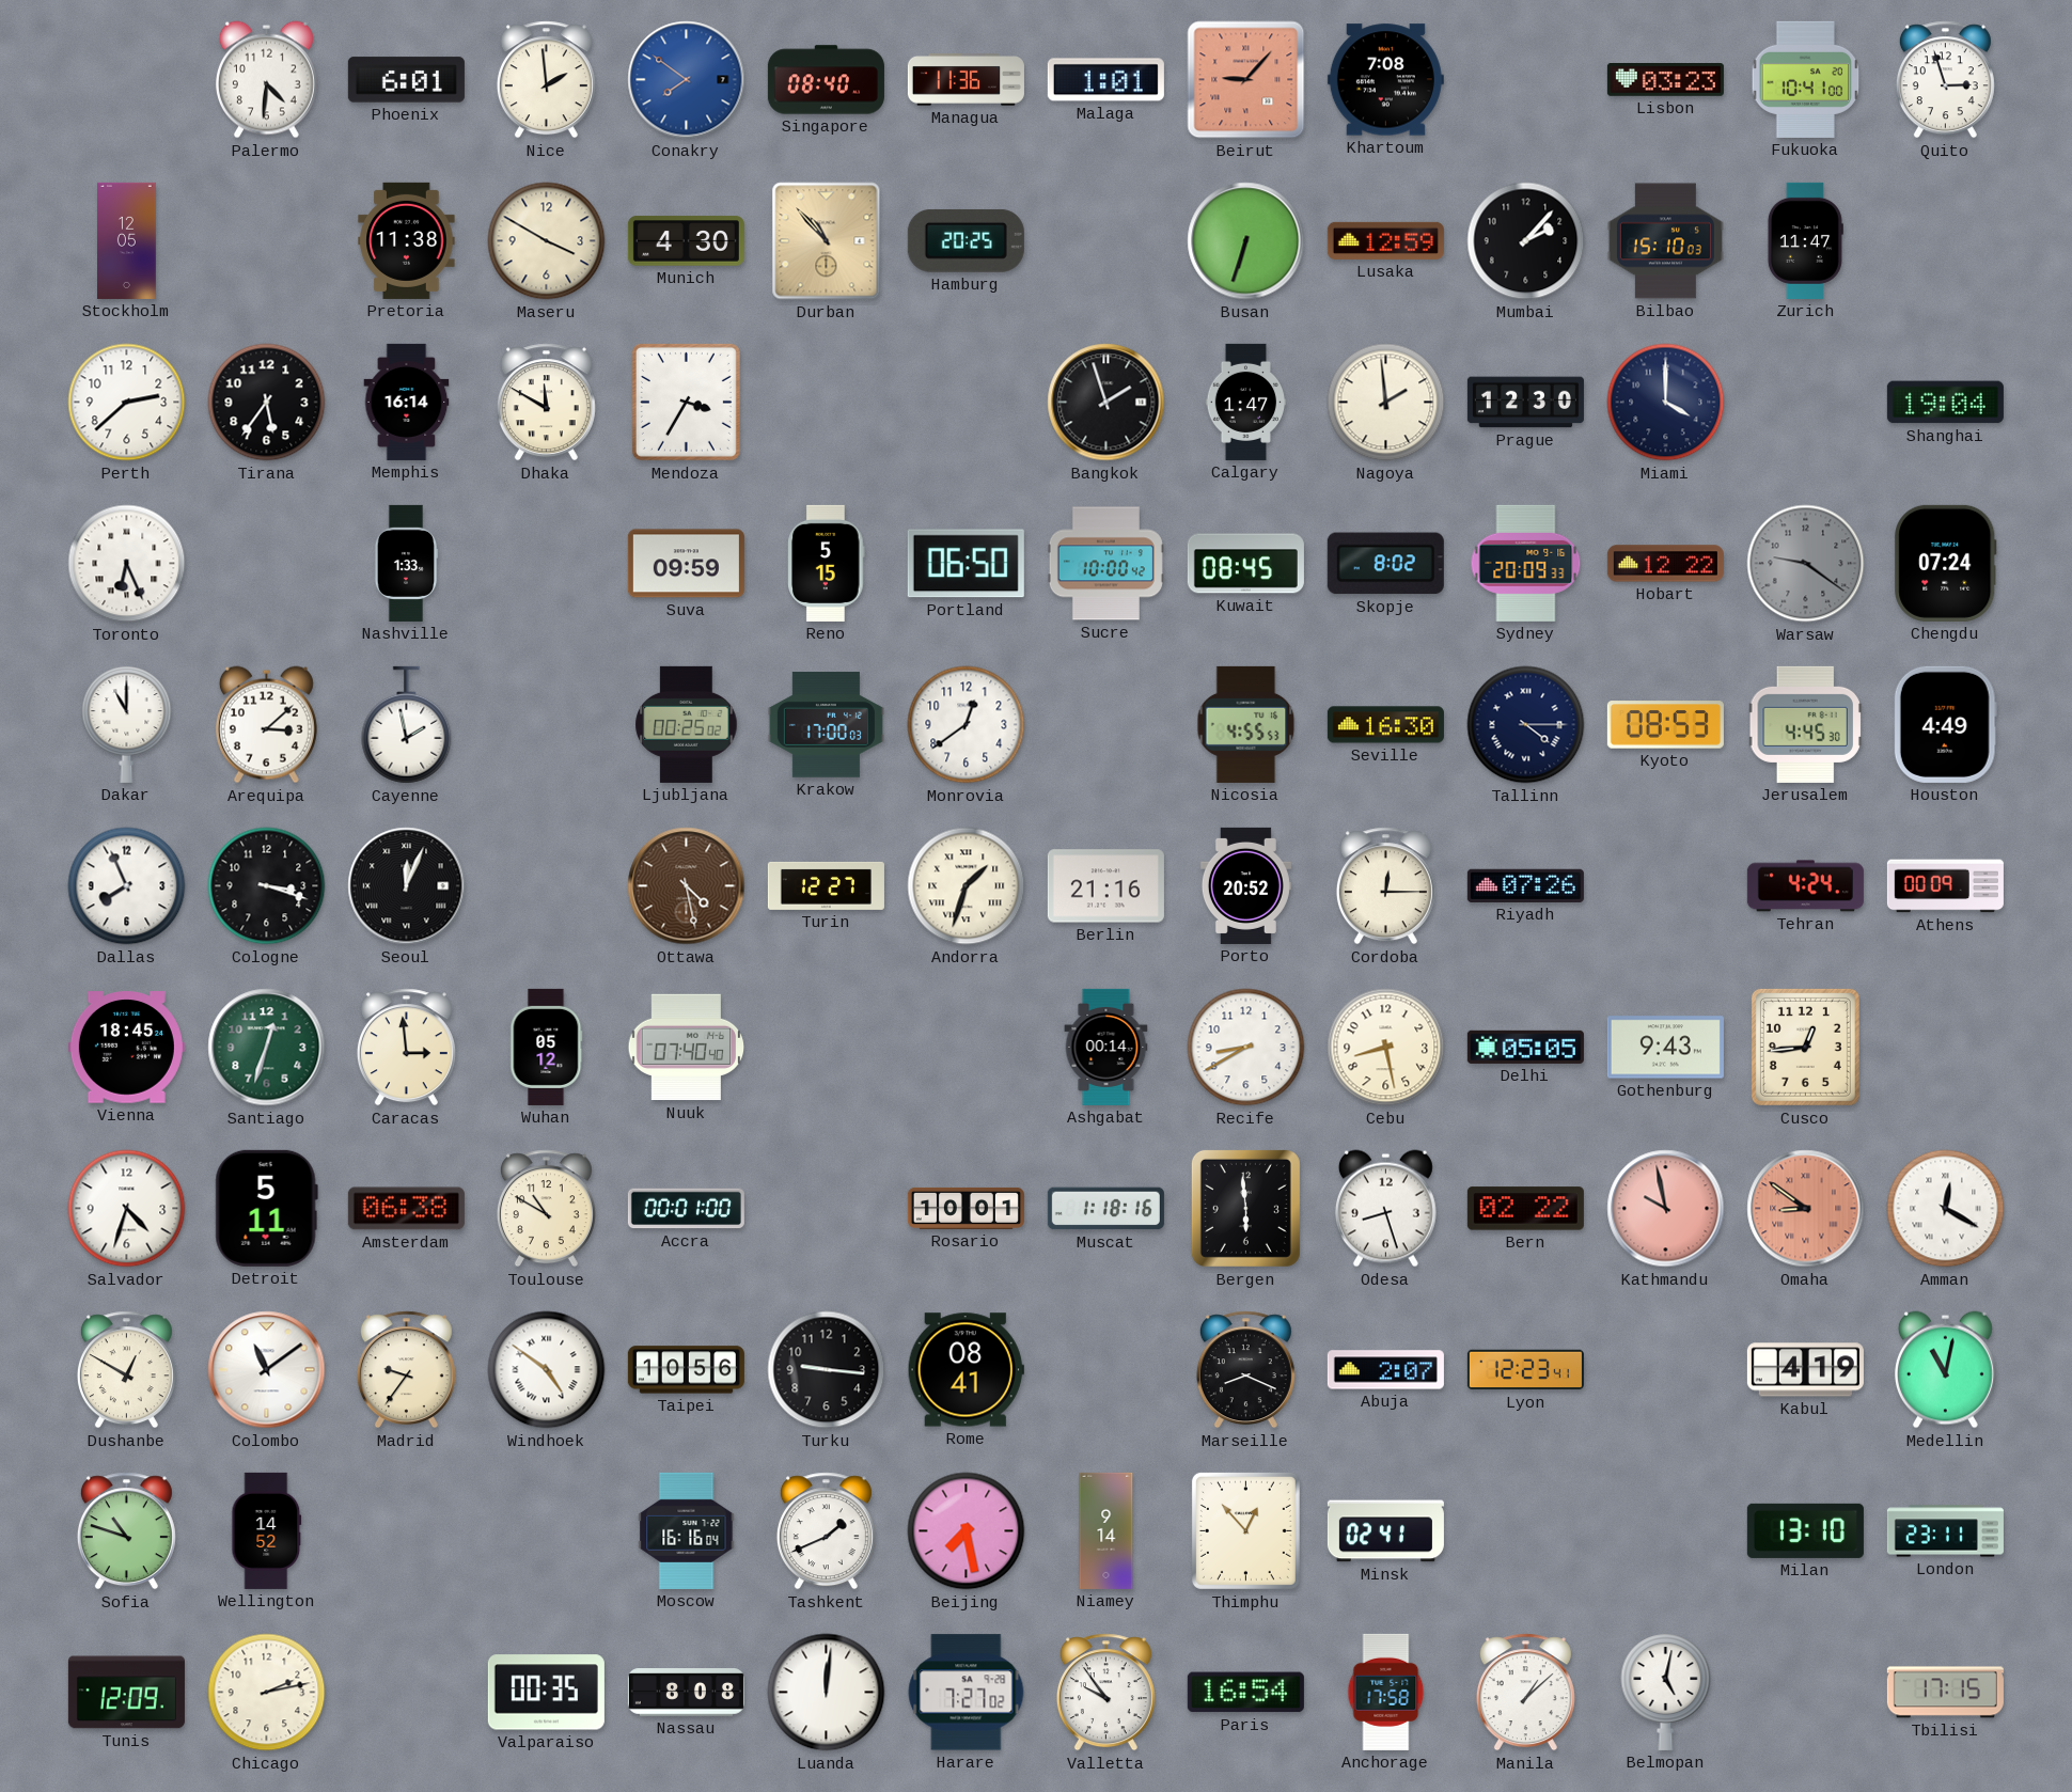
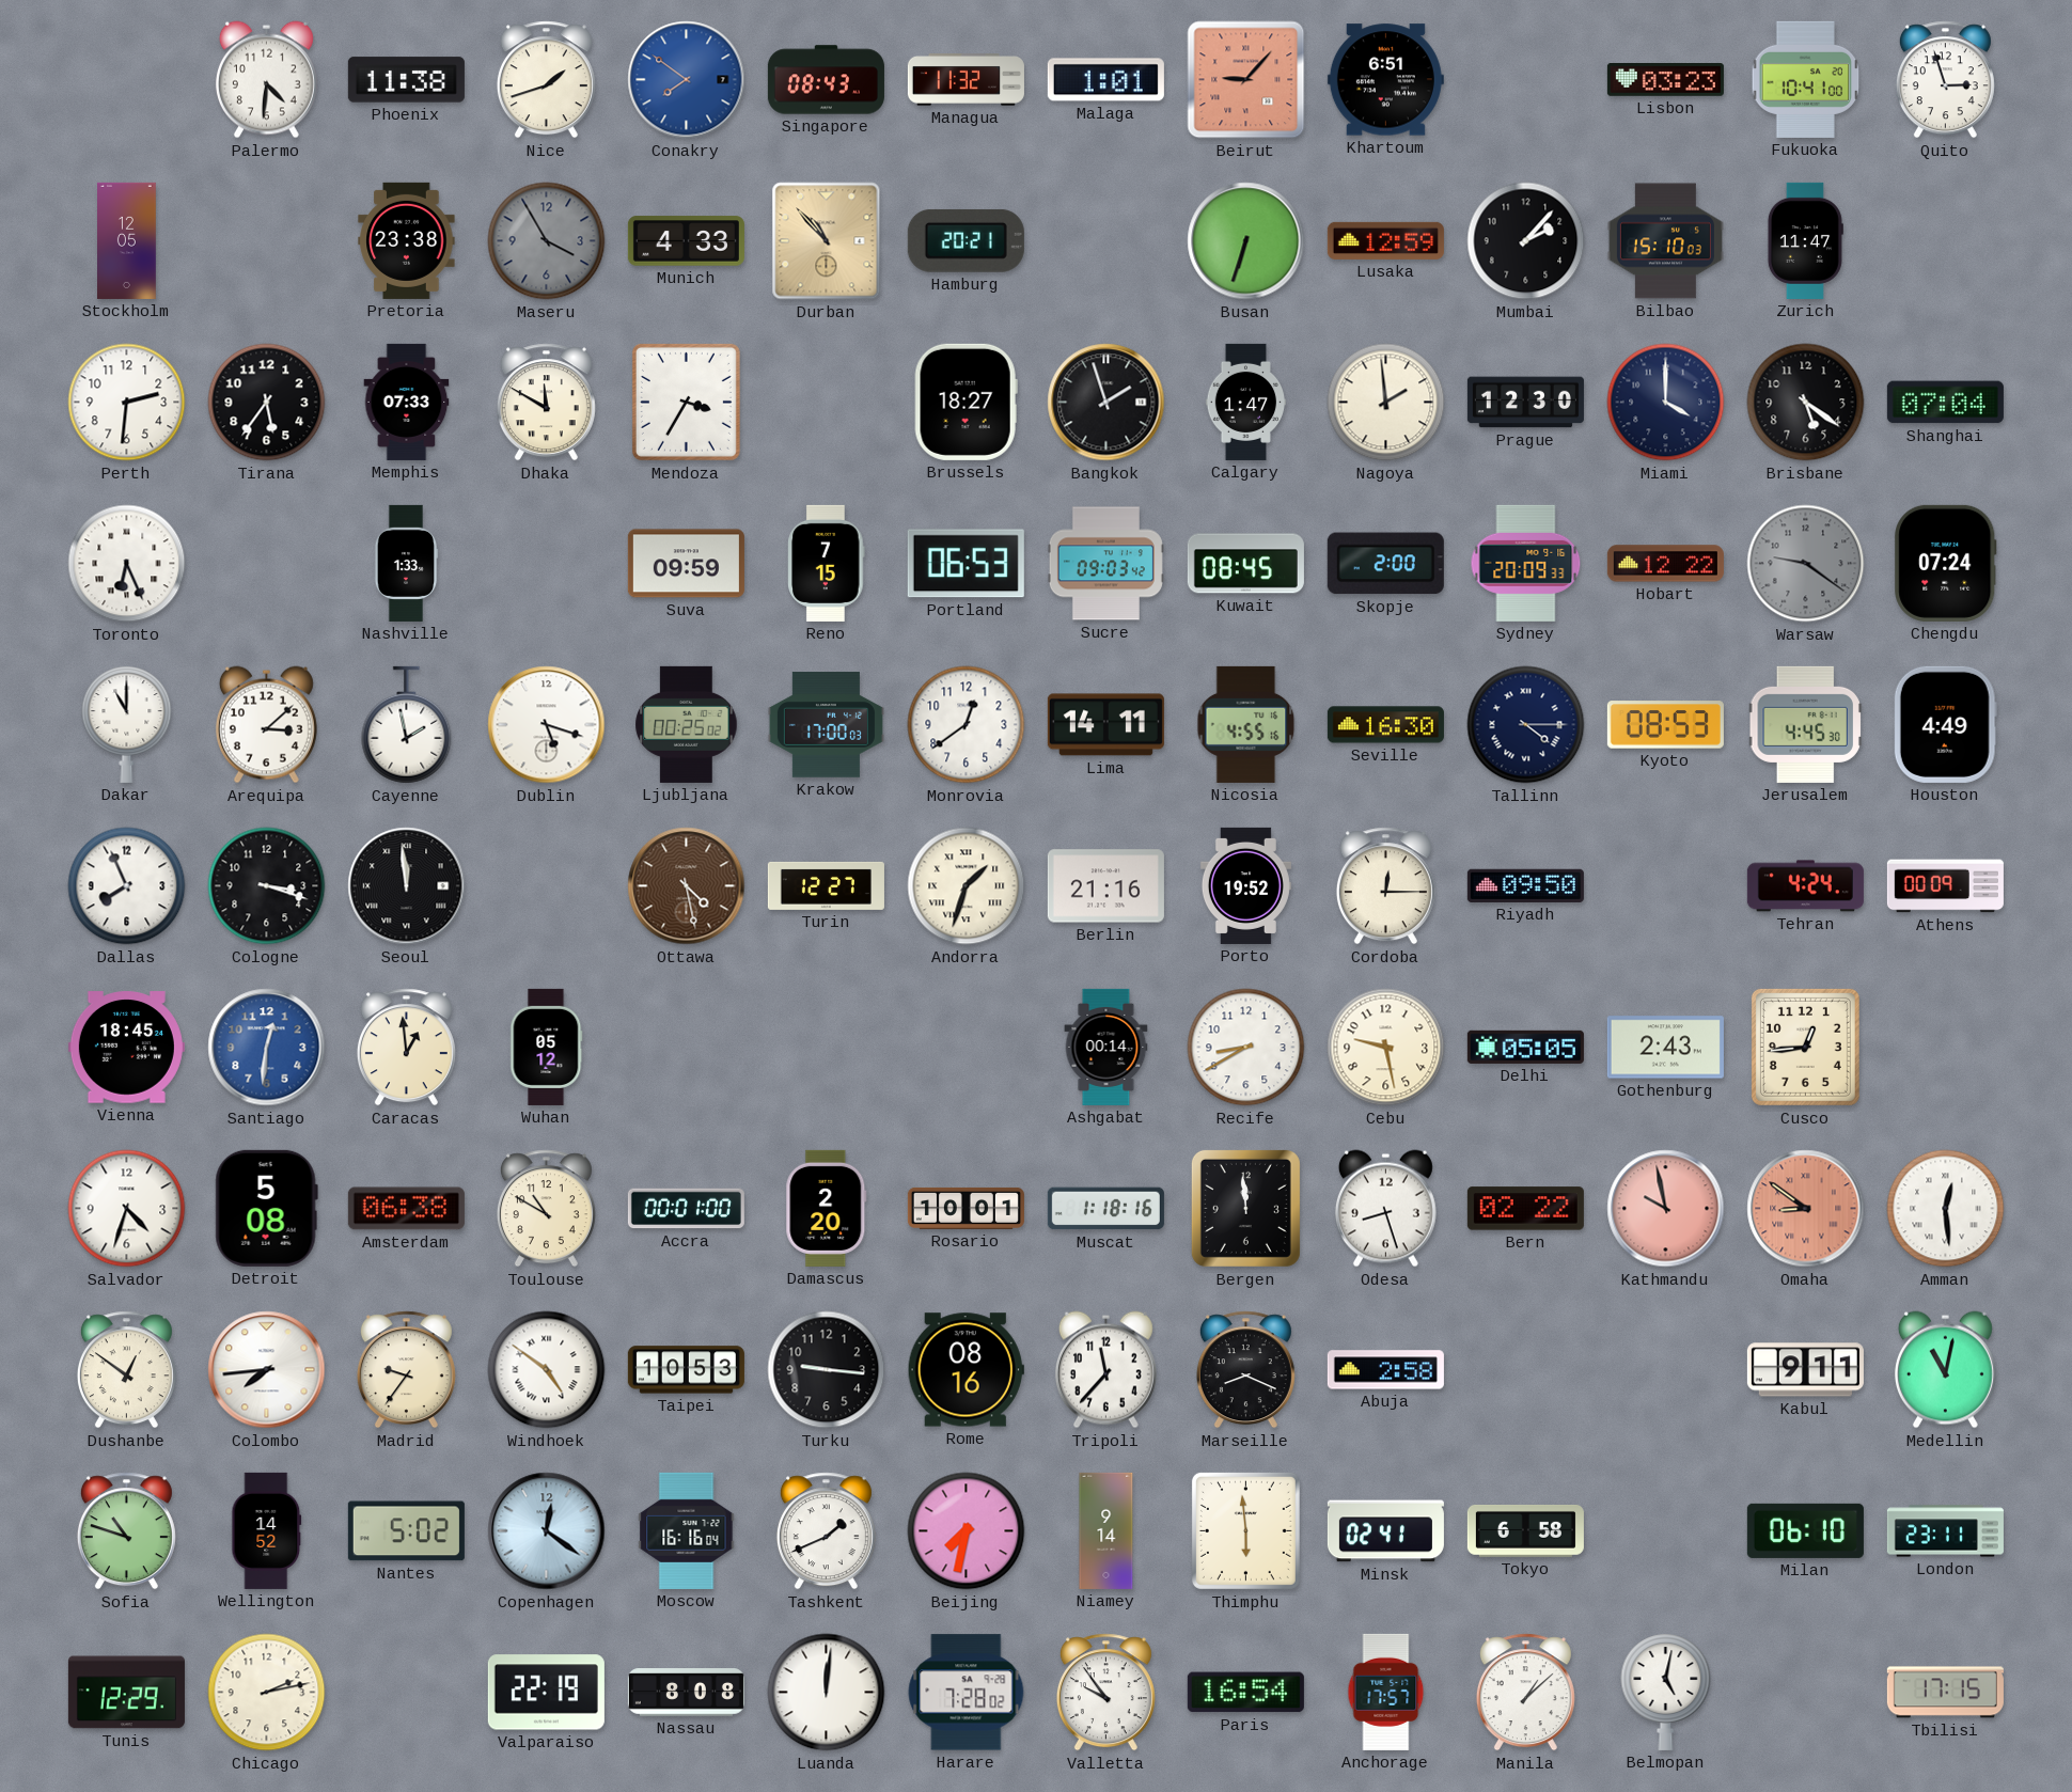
Phoenix: 6:01 -> 11:38 (406, 80)
Nice: 1:59 -> 1:42 (546, 80)
Singapore: 08:40 -> 08:43 (826, 80)
Managua: 11:36 -> 11:32 (966, 80)
Khartoum: 7:08 -> 6:51 (1385, 80)
Pretoria: 11:38 -> 23:38 (407, 240)
Maseru: 3:50 -> 3:55 (547, 241)
Maseru dial: cream -> grey (547, 241)
Munich: 4:30 -> 4:33 (686, 241)
Hamburg: 20:25 -> 20:21 (966, 240)
Perth: 2:38 -> 2:31 (127, 403)
Memphis: 16:14 -> 07:33 (407, 402)
Brussels: none -> 18:27 (966, 402)
Brisbane: none -> 5:21 (1806, 403)
Shanghai: 19:04 -> 07:04 (1945, 403)
Reno: 5:15 -> 7:15 (827, 563)
Portland: 06:50 -> 06:53 (966, 564)
Sucre: 10:00 -> 09:03 (1105, 564)
Skopje: 8:02 -> 2:00 (1385, 564)
Dublin: none -> 5:18 (547, 725)
Lima: none -> 14:11 (1105, 725)
Nicosia: 4:55:53 -> 4:55:16 (1246, 724)
Seoul: 12:04 -> 11:59 (407, 886)
Porto: 20:52 -> 19:52 (1245, 885)
Riyadh: 07:26 -> 09:50 (1525, 885)
Santiago: 12:33 -> 12:31 (267, 1048)
Santiago dial: green -> blue (267, 1048)
Caracas: 2:59 -> 12:59 (406, 1048)
Nuuk: 07:40 -> none (687, 1048)
Cebu: 8:28 -> 9:28 (1386, 1048)
Gothenburg: 9:43 -> 2:43 (1665, 1048)
Detroit: 5:11 -> 5:08 (266, 1208)
Damascus: none -> 2:20 (827, 1208)
Bergen: 5:59 -> 11:59 (1245, 1208)
Amman: 12:20 -> 12:29 (1946, 1209)
Dushanbe: 12:50 -> 12:51 (126, 1370)
Colombo: 11:09 -> 7:44 (267, 1370)
Taipei: 10:56 -> 10:53 (686, 1370)
Rome: 08:41 -> 08:16 (966, 1370)
Tripoli: none -> 11:37 (1105, 1370)
Abuja: 2:07 -> 2:58 (1385, 1370)
Lyon: 12:23 -> none (1525, 1370)
Kabul: 4:19 -> 9:11 (1805, 1370)
Nantes: none -> 5:02 (406, 1531)
Copenhagen: none -> 12:21 (547, 1531)
Beijing: 7:28 -> 7:32 (967, 1531)
Thimphu: 12:53 -> 5:59 (1245, 1530)
Tokyo: none -> 6:58 (1525, 1531)
Milan: 13:10 -> 06:10 (1805, 1530)
Tunis: 12:09 -> 12:29 (126, 1693)
Valparaiso: 00:35 -> 22:19 (546, 1693)
Harare: 7:27 -> 7:28 (967, 1693)
Anchorage: 17:58 -> 17:57 (1386, 1692)
